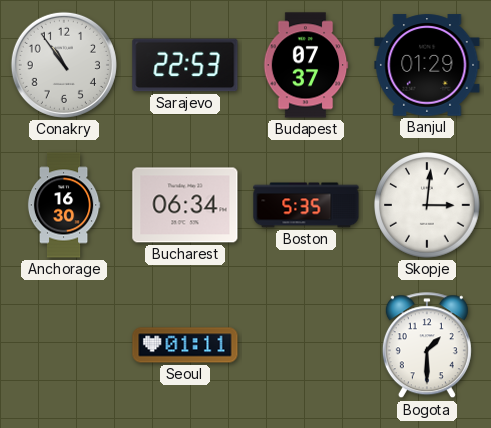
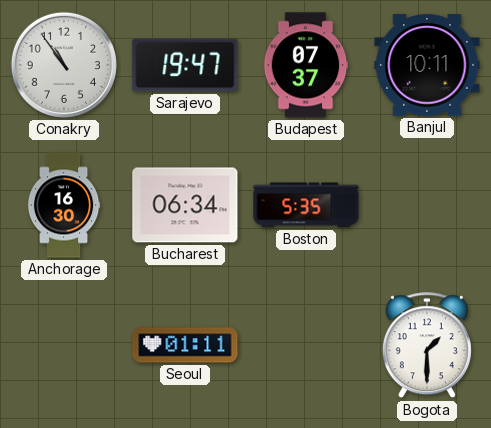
Sarajevo: 22:53 -> 19:47 (185, 65)
Banjul: 01:29 -> 10:11 (427, 65)
Skopje: 3:01 -> none (428, 206)
